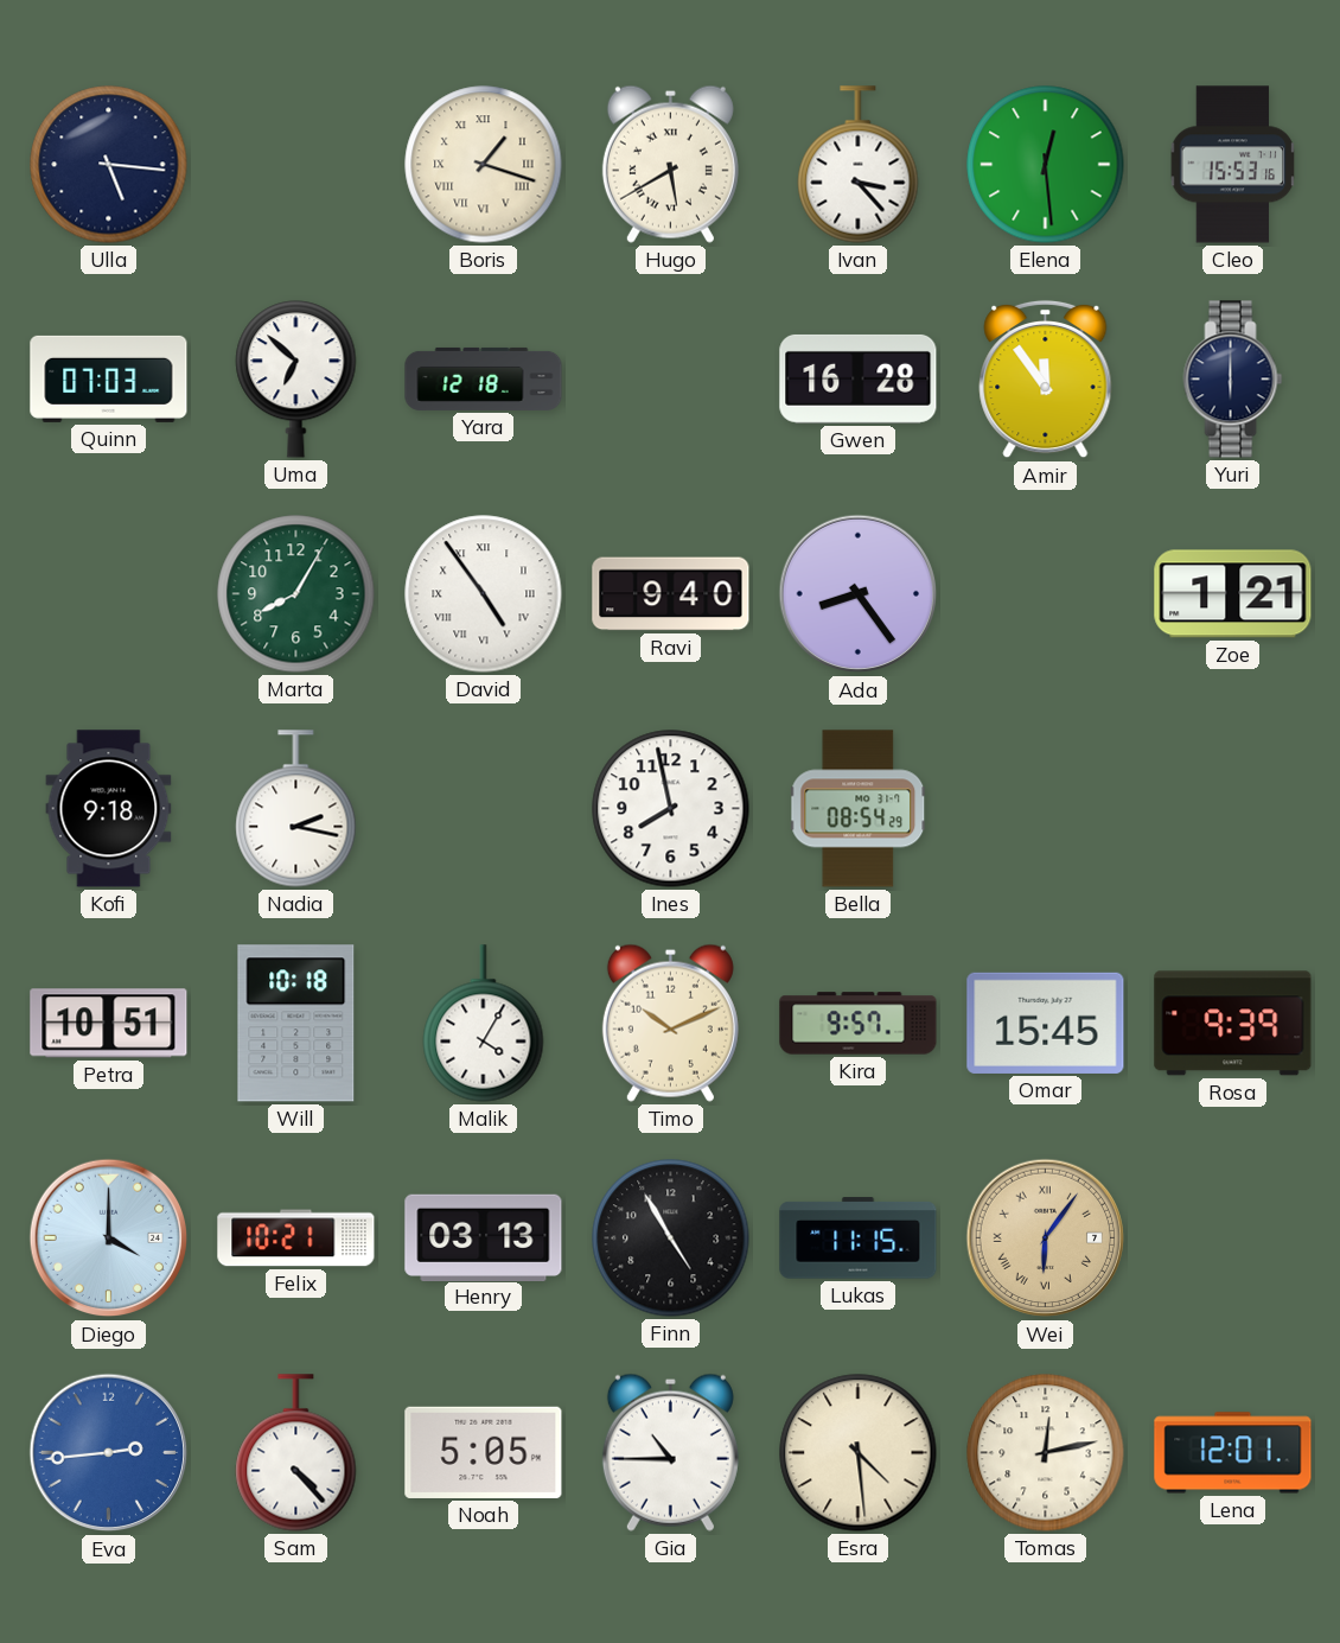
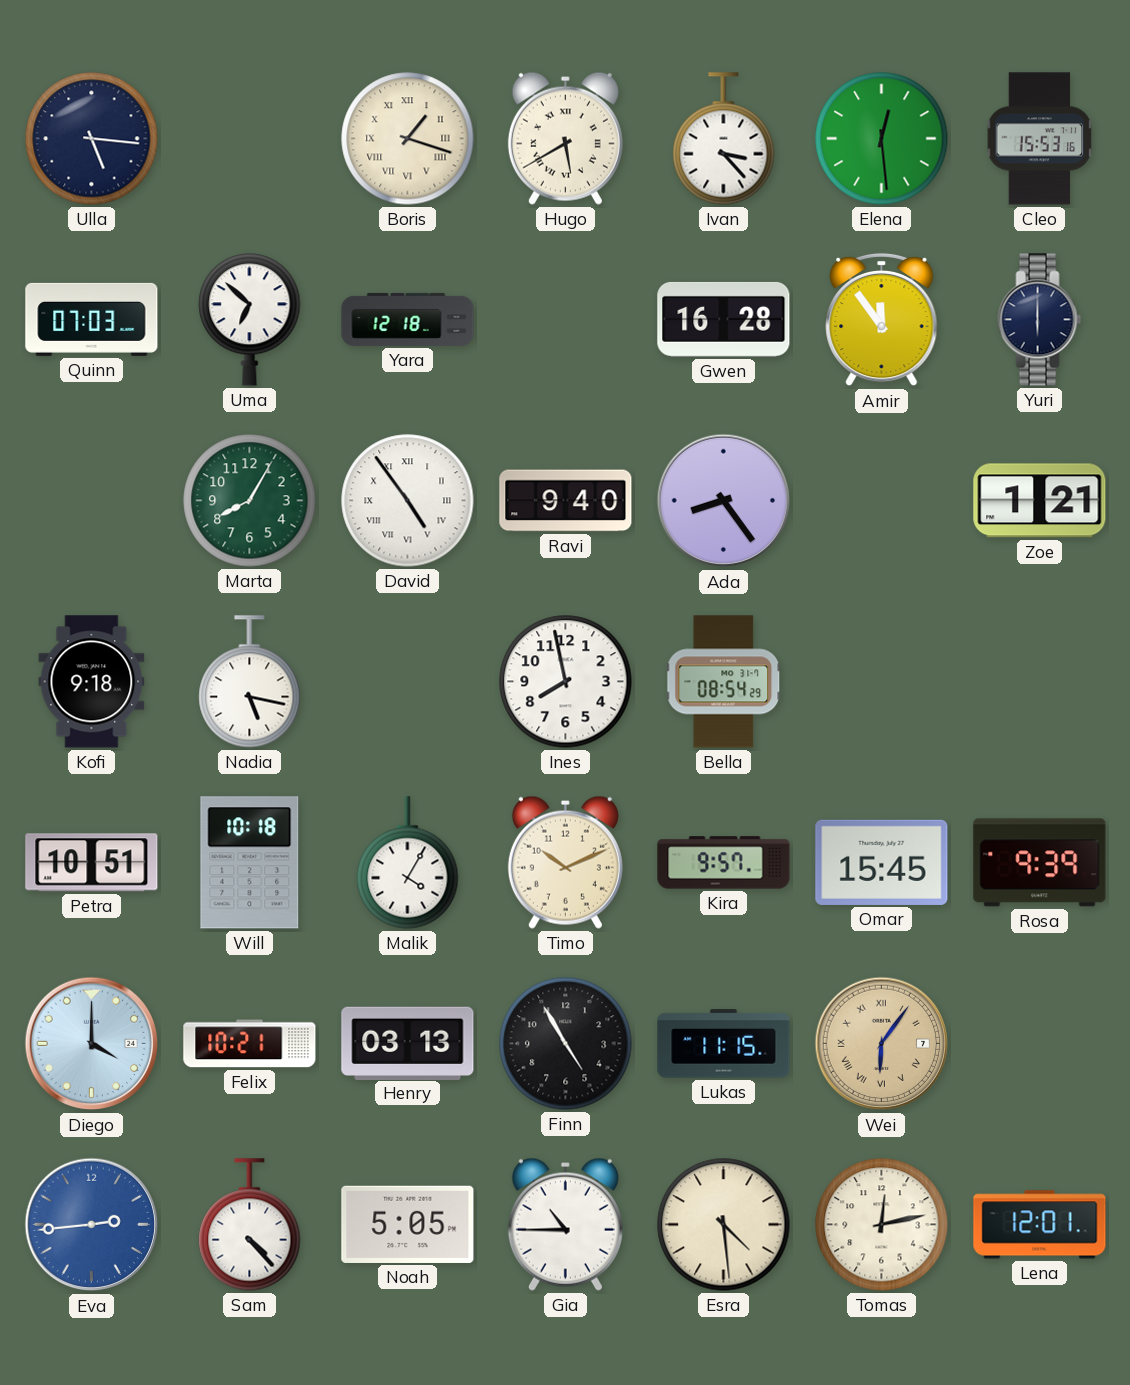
Nadia: 2:17 -> 5:17 (250, 682)
